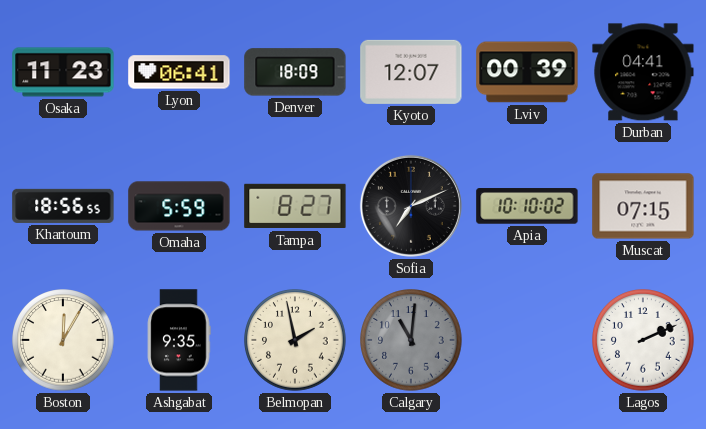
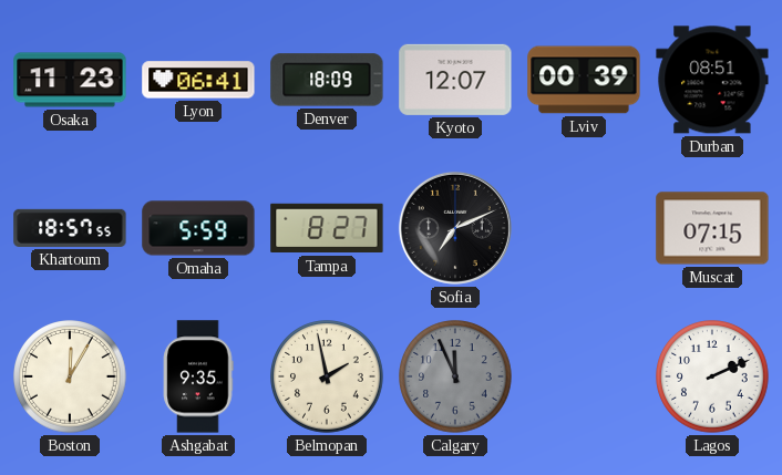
Durban: 04:41 -> 08:51 (712, 80)
Khartoum: 18:56 -> 18:57 (70, 228)
Apia: 10:10 -> none (527, 206)
Calgary: 11:01 -> 11:56 (455, 376)
